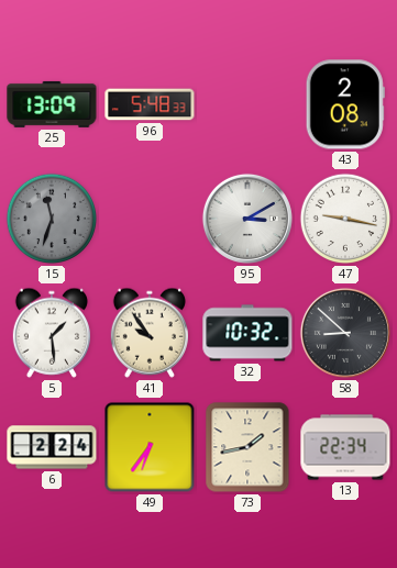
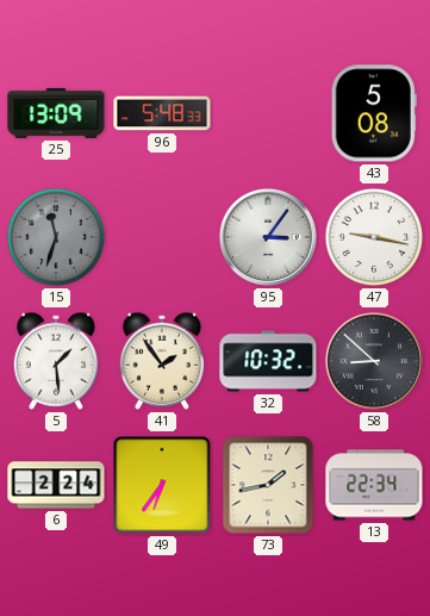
43: 2:08 -> 5:08 (374, 113)
95: 3:10 -> 3:06 (268, 237)
41: 9:54 -> 1:54 (161, 361)
